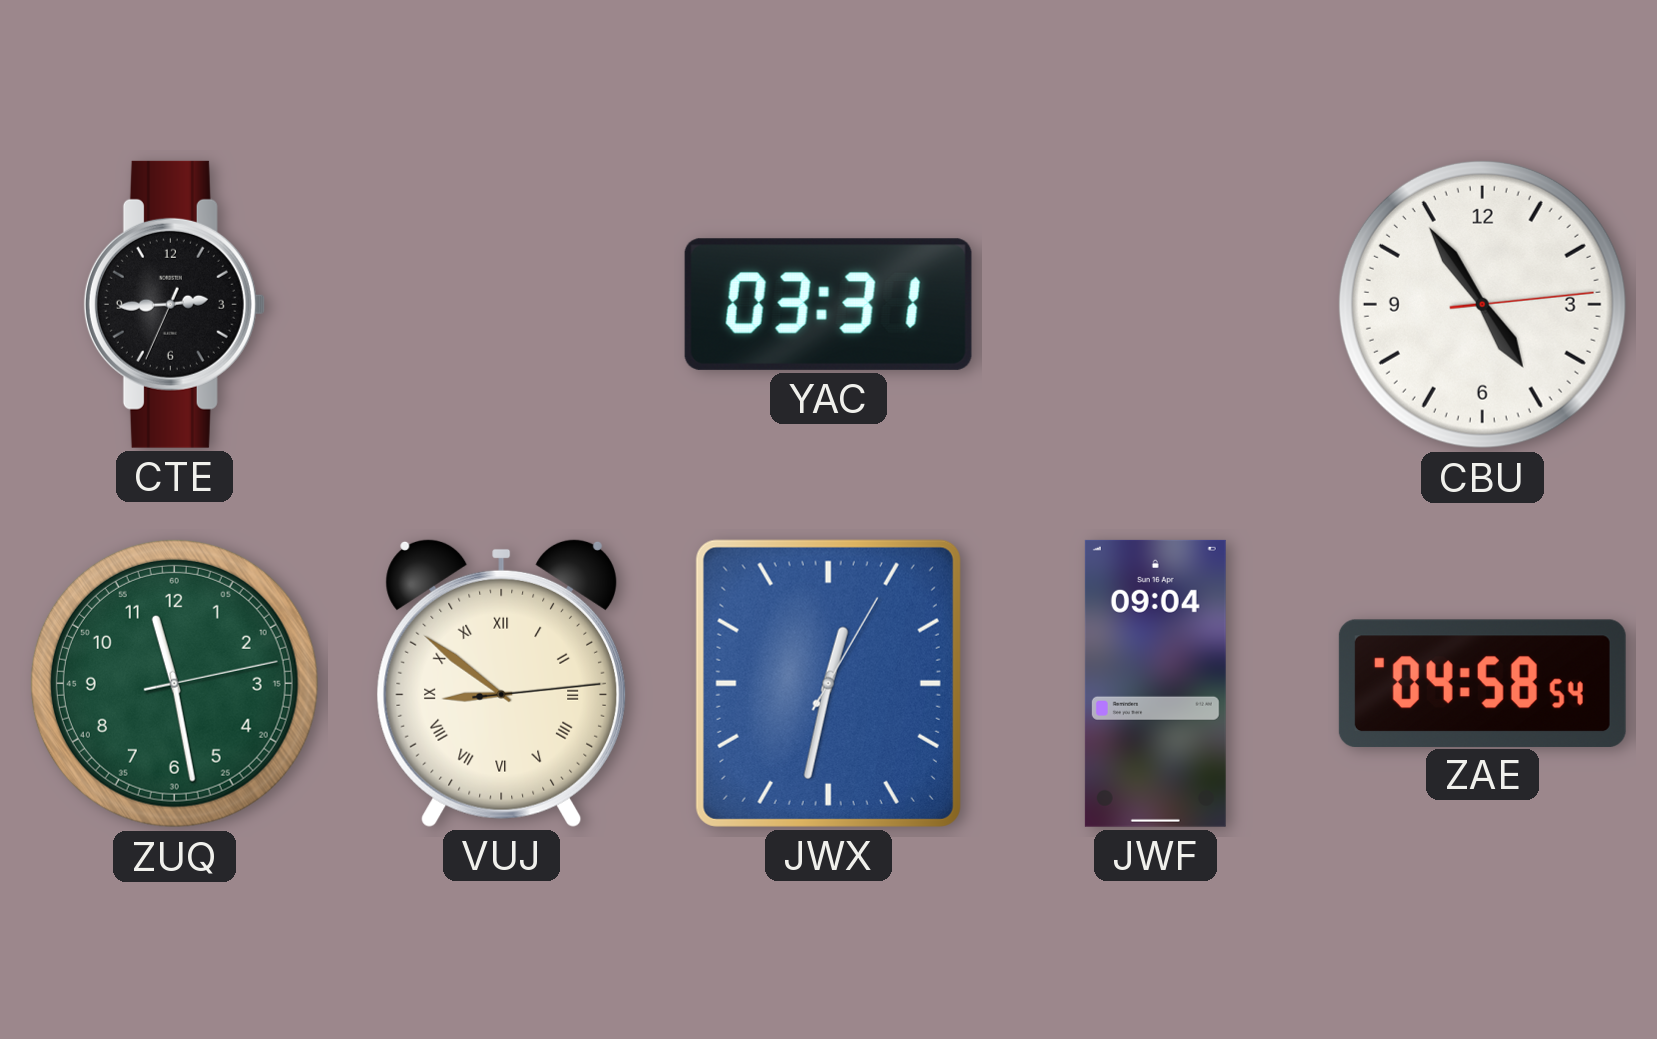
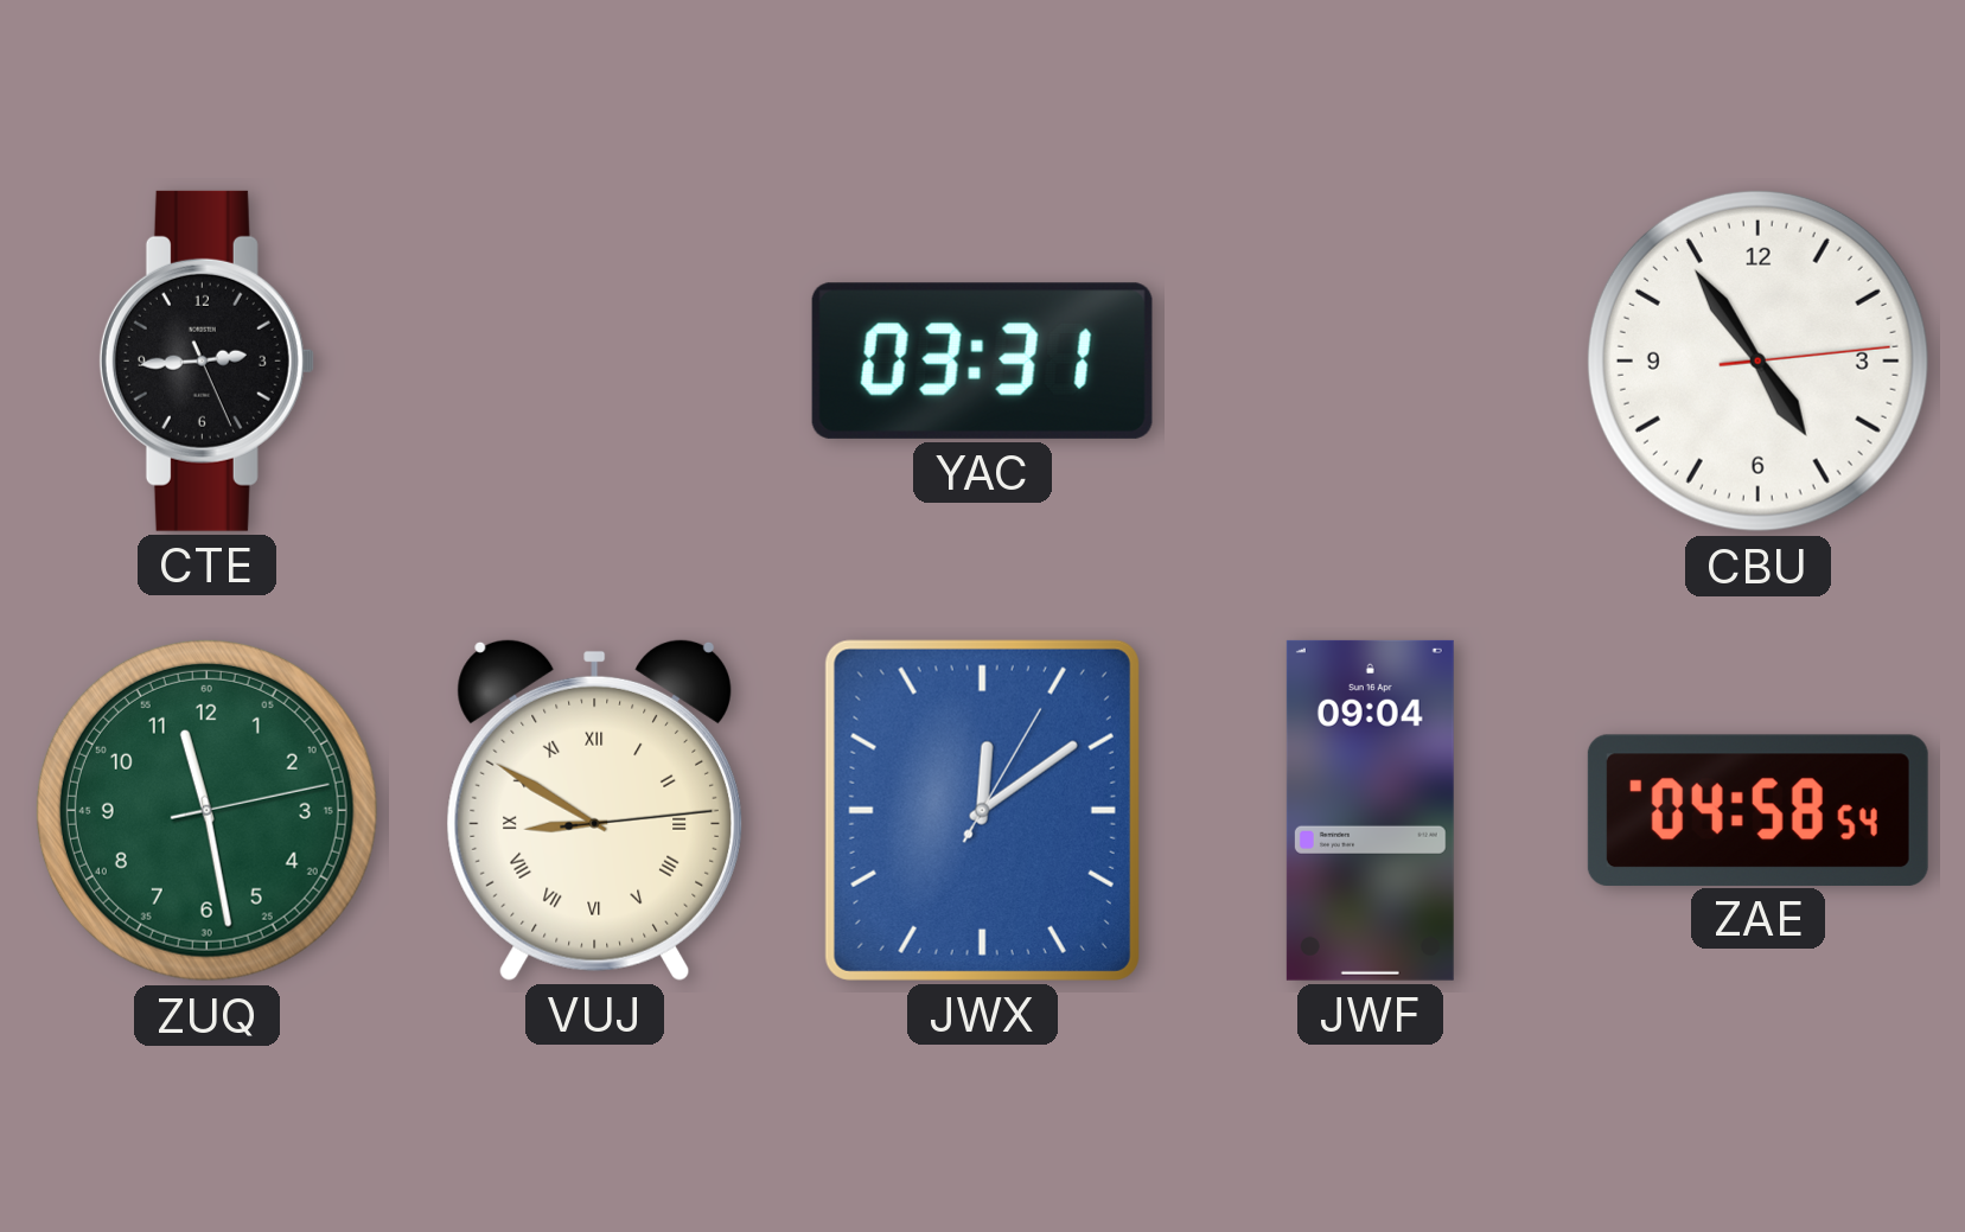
CTE: 2:44:34 -> 2:44:26 (206, 360)
VUJ: 8:51 -> 8:50 (594, 810)
JWX: 12:32 -> 12:09 (982, 810)
